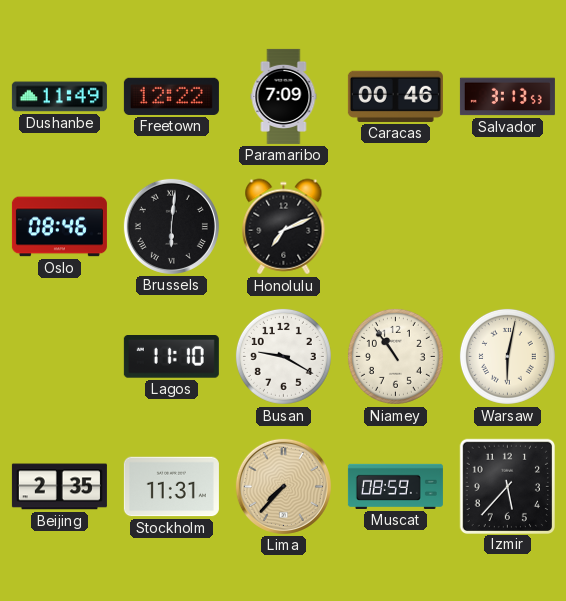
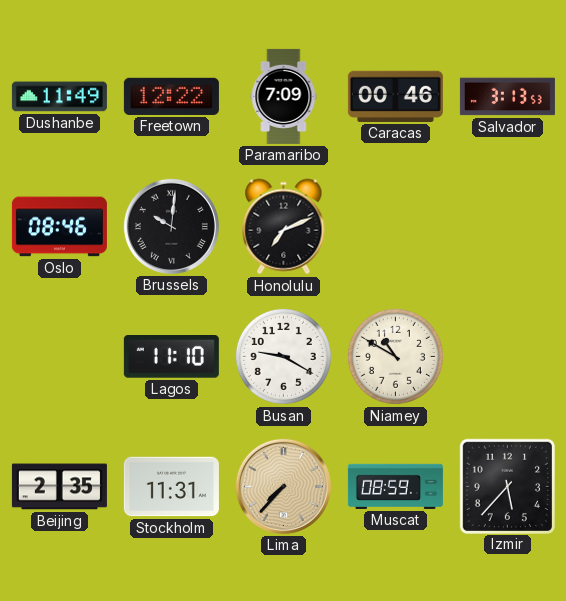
Brussels: 6:01 -> 10:01 (171, 226)
Niamey: 10:54 -> 10:50 (395, 356)
Warsaw: 6:02 -> none (507, 356)
